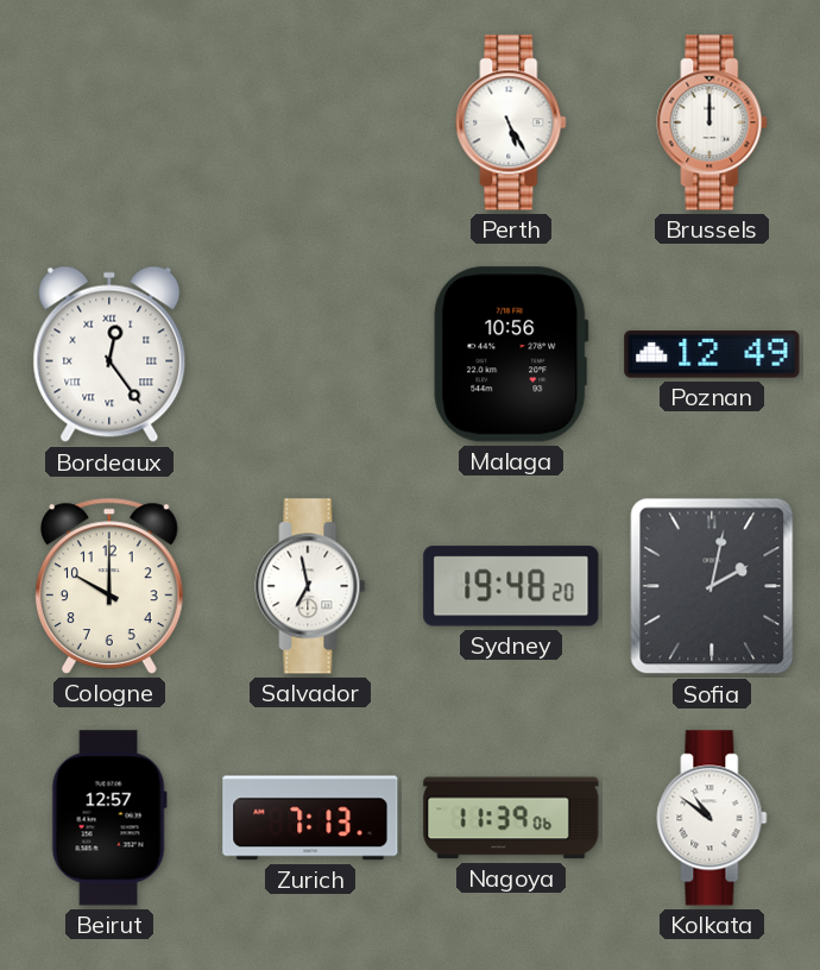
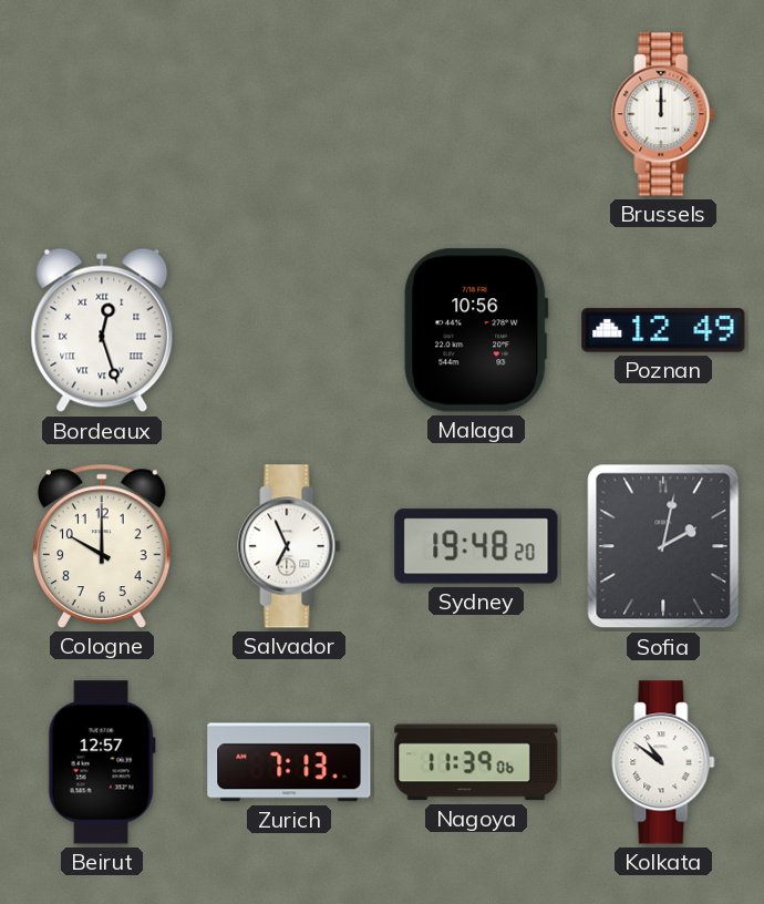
Perth: 5:25 -> none (511, 122)
Bordeaux: 12:24 -> 12:27 (102, 330)
Salvador: 6:58 -> 6:56 (289, 546)
